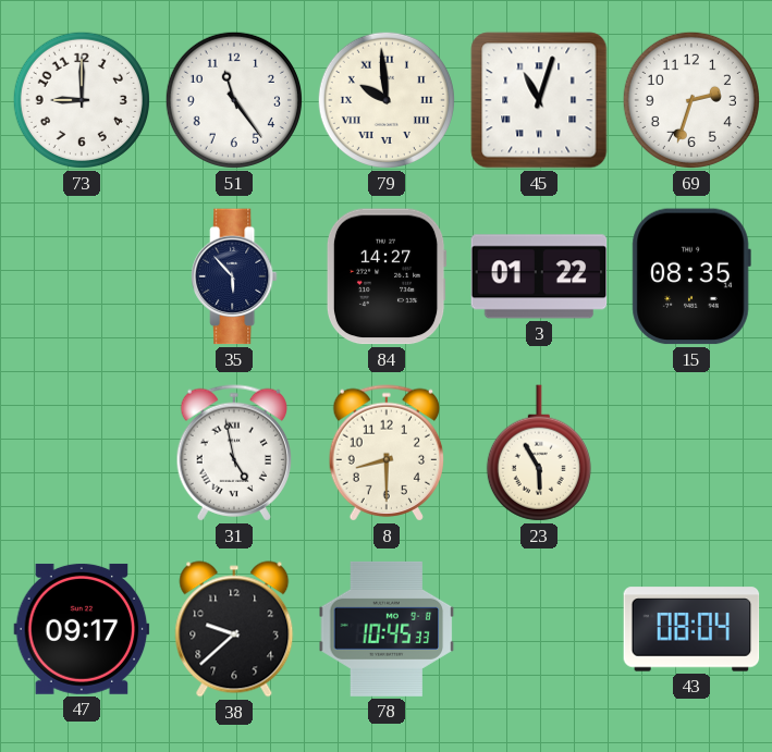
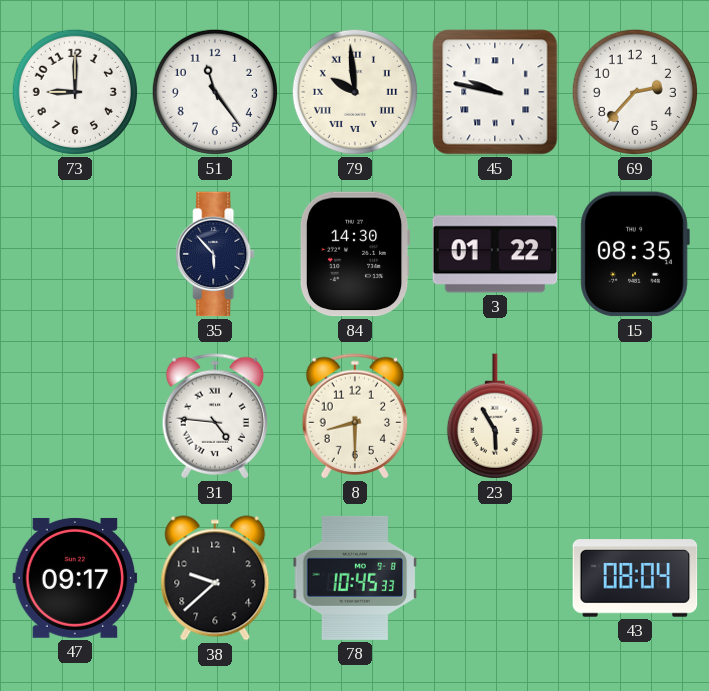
45: 11:03 -> 9:47 (495, 92)
69: 2:33 -> 2:37 (635, 92)
84: 14:27 -> 14:30 (355, 254)
31: 4:58 -> 4:46 (214, 416)
